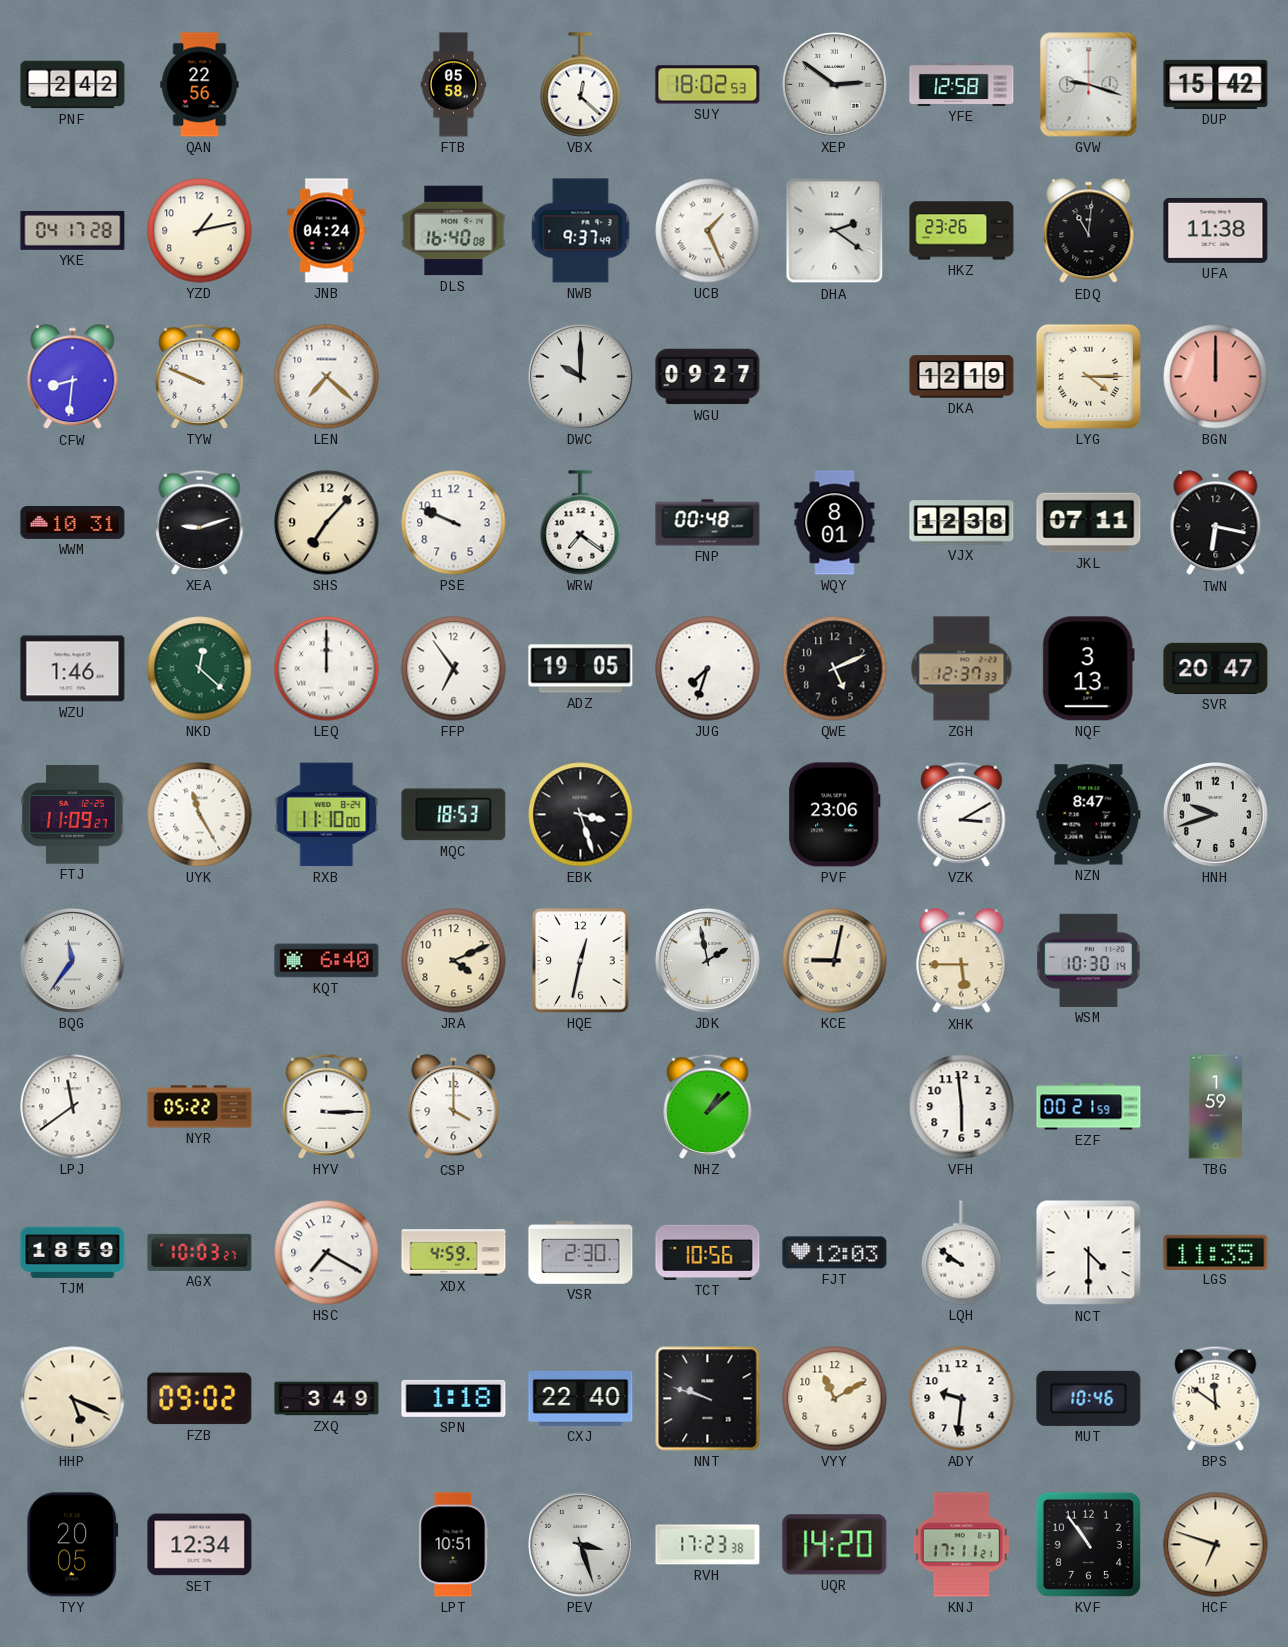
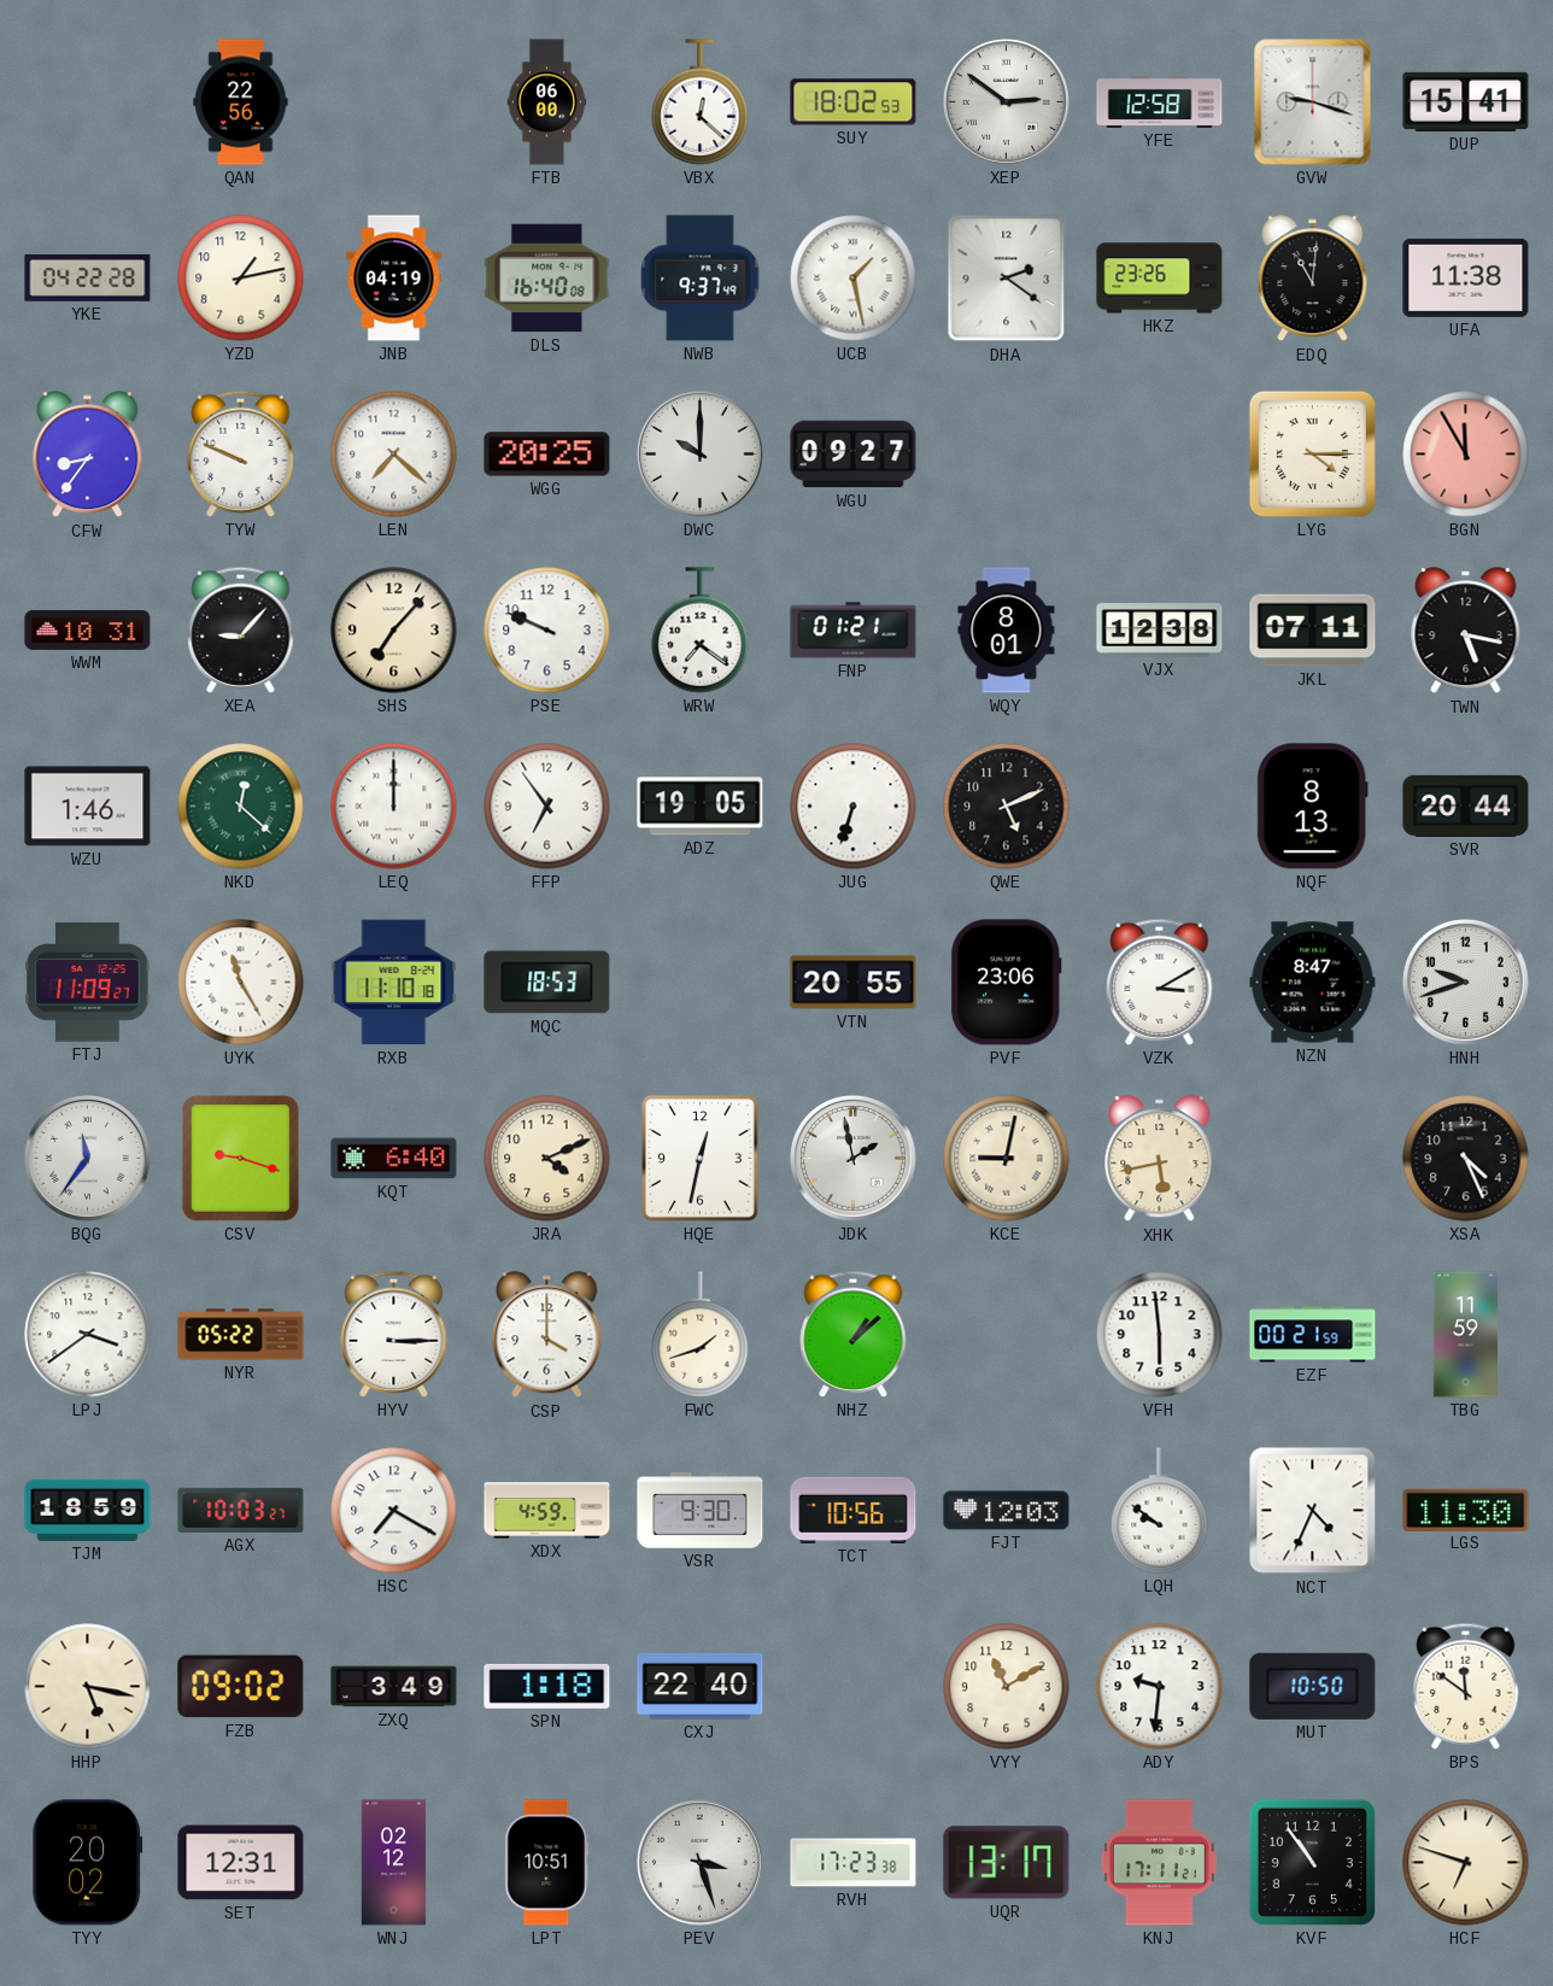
PNF: 2:42 -> none (73, 85)
FTB: 05:58 -> 06:00 (547, 102)
DUP: 15:42 -> 15:41 (1466, 101)
YKE: 04:17 -> 04:22 (88, 277)
JNB: 04:24 -> 04:19 (394, 279)
UCB: 1:26 -> 1:28 (854, 279)
CFW: 8:31 -> 8:36 (88, 455)
WGG: none -> 20:25 (547, 455)
DKA: 12:19 -> none (962, 377)
BGN: 12:00 -> 11:55 (1466, 455)
XEA: 9:12 -> 9:07 (241, 629)
FNP: 00:48 -> 01:21 (854, 631)
TWN: 6:17 -> 5:17 (1466, 631)
JUG: 7:33 -> 6:33 (854, 807)
ZGH: 12:37 -> none (962, 669)
NQF: 3:13 -> 8:13 (1312, 807)
SVR: 20:47 -> 20:44 (1466, 805)
RXB: 11:10:00 -> 11:10:18 (394, 983)
EBK: 3:27 -> none (581, 815)
VTN: none -> 20:55 (854, 983)
CSV: none -> 9:18 (240, 1158)
XHK: 5:45 -> 5:43 (1160, 1159)
WSM: 10:30 -> none (1089, 960)
XSA: none -> 4:26 (1466, 1159)
LPJ: 11:39 -> 3:39 (88, 1335)
FWC: none -> 1:42 (701, 1335)
TBG: 1:59 -> 11:59 (1465, 1335)
VSR: 2:30 -> 9:30 (701, 1511)
NCT: 4:30 -> 4:34 (1313, 1511)
LGS: 11:35 -> 11:30 (1466, 1510)
HHP: 5:19 -> 5:17 (88, 1687)
NNT: 9:48 -> none (708, 1399)
MUT: 10:46 -> 10:50 (1313, 1686)
TYY: 20:05 -> 20:02 (88, 1863)
SET: 12:34 -> 12:31 (241, 1863)
WNJ: none -> 02:12 (393, 1863)
UQR: 14:20 -> 13:17 (1007, 1863)
